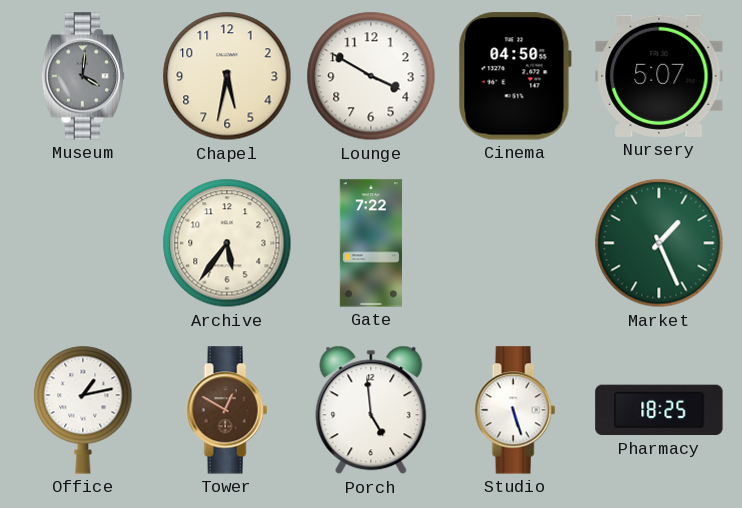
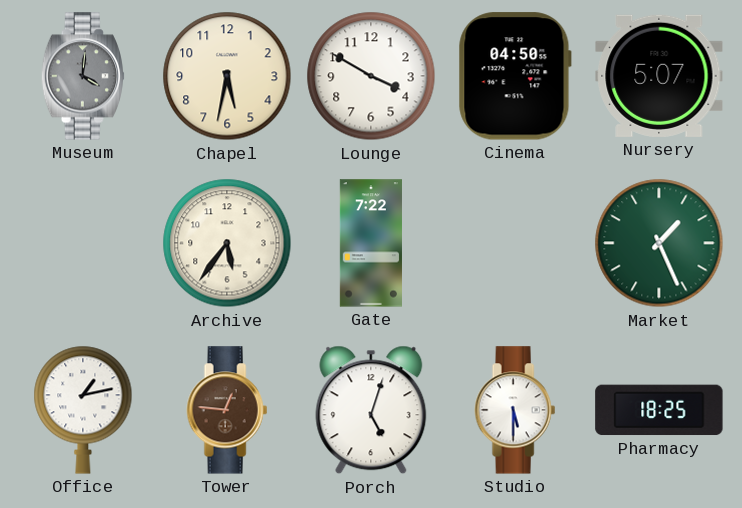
Tower: 12:50 -> 12:46 (227, 410)
Porch: 4:59 -> 5:03 (371, 410)
Studio: 5:27 -> 5:30 (515, 410)
